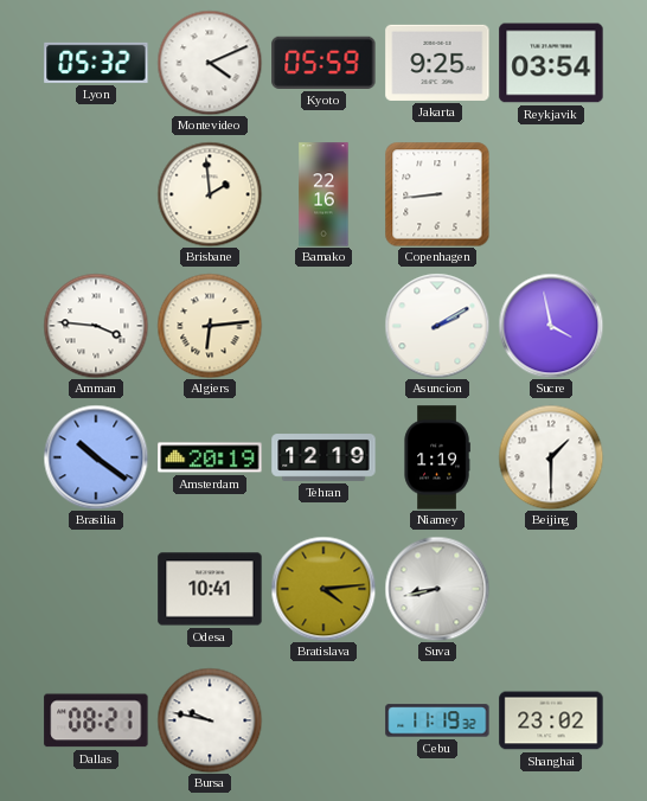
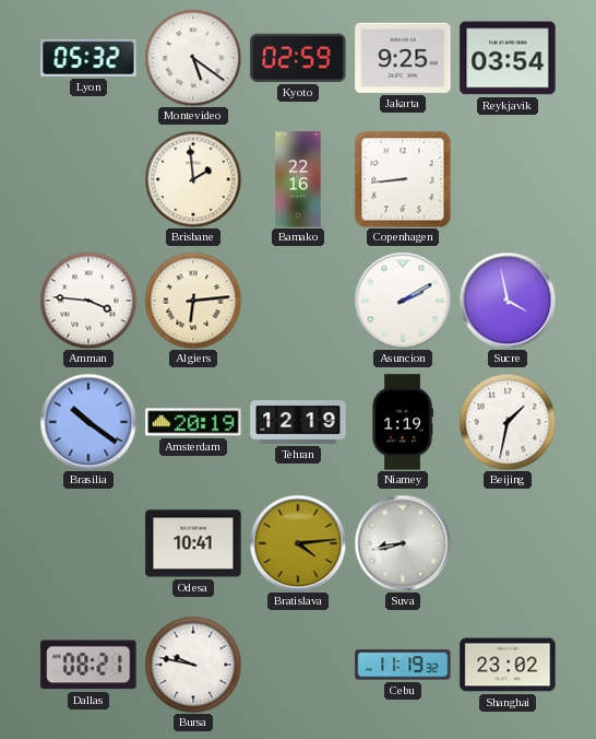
Montevideo: 4:11 -> 5:21 (193, 58)
Kyoto: 05:59 -> 02:59 (298, 58)
Beijing: 1:30 -> 1:32 (508, 422)
